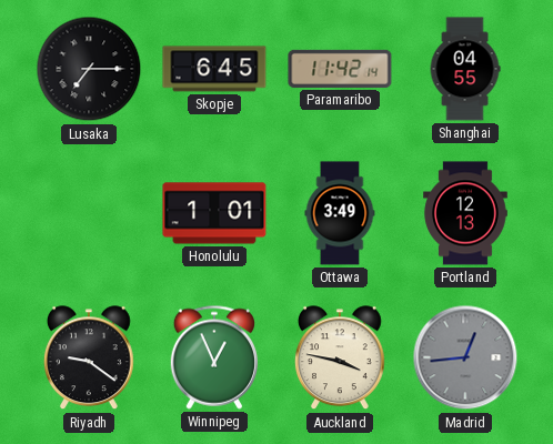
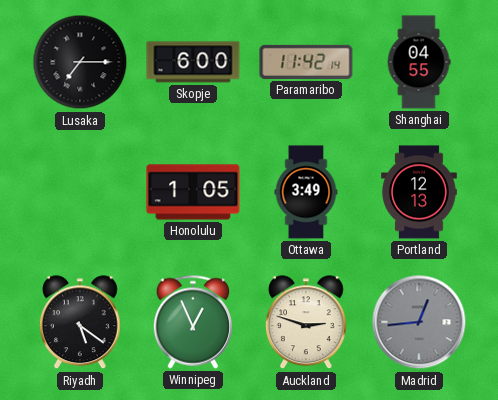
Skopje: 6:45 -> 6:00 (193, 62)
Honolulu: 1:01 -> 1:05 (193, 192)
Riyadh: 9:21 -> 5:21 (80, 323)
Auckland: 3:47 -> 2:48 (306, 323)
